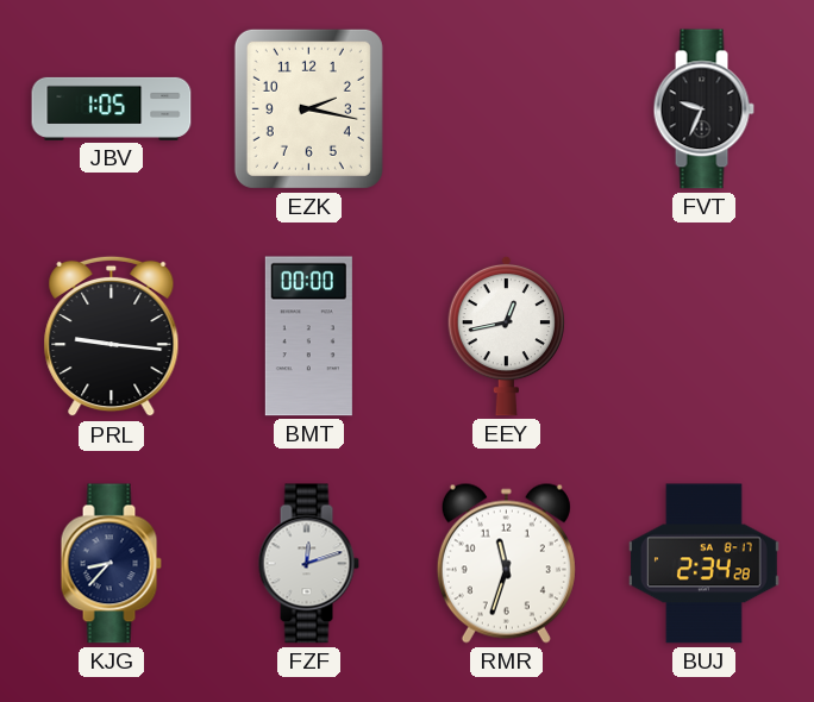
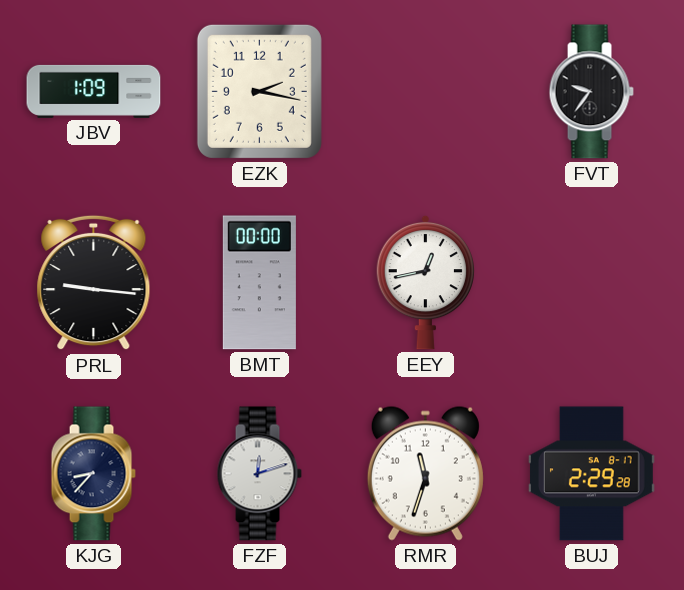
JBV: 1:05 -> 1:09 (94, 91)
FVT: 9:34 -> 9:36 (591, 92)
BUJ: 2:34 -> 2:29 (591, 474)
